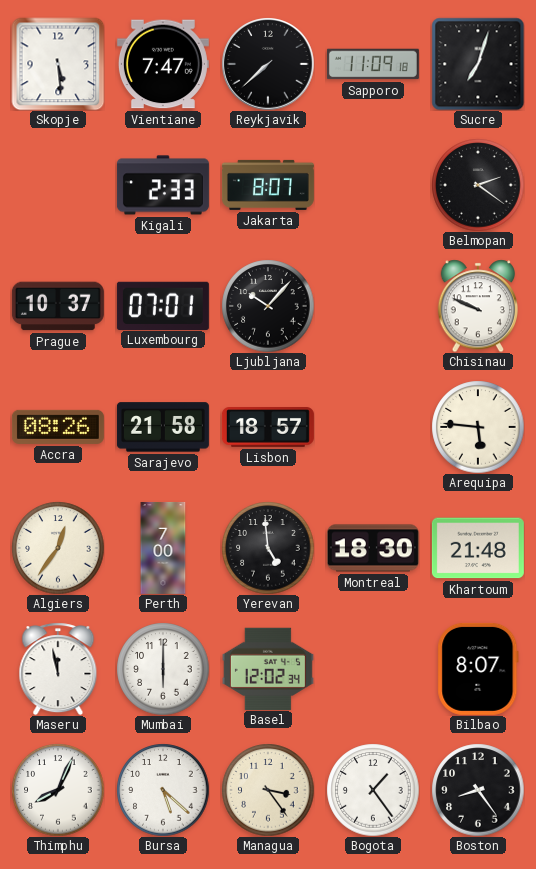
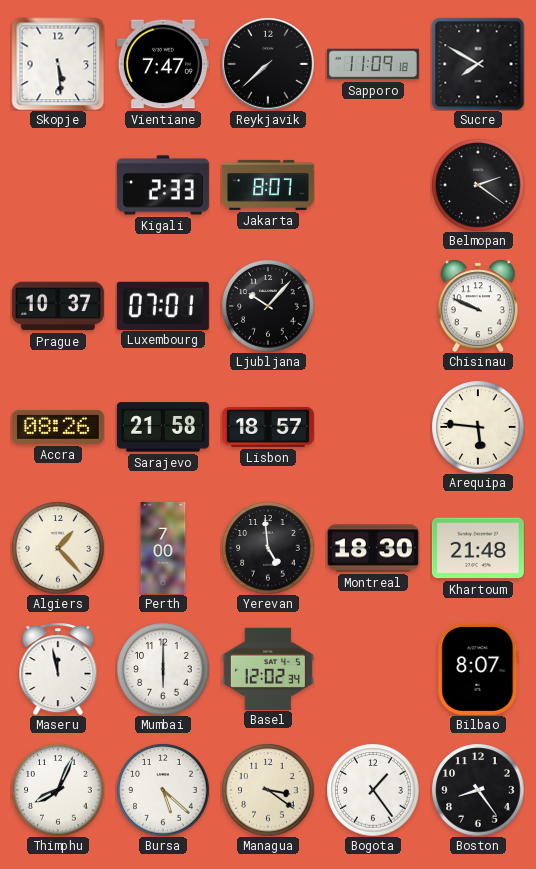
Sucre: 7:03 -> 7:50 (478, 64)
Algiers: 12:36 -> 1:23 (58, 548)
Managua: 3:24 -> 3:21 (268, 790)
